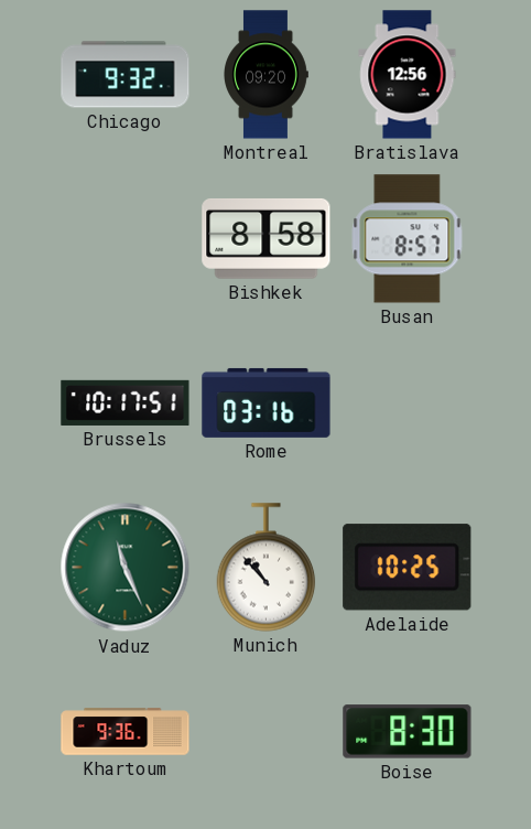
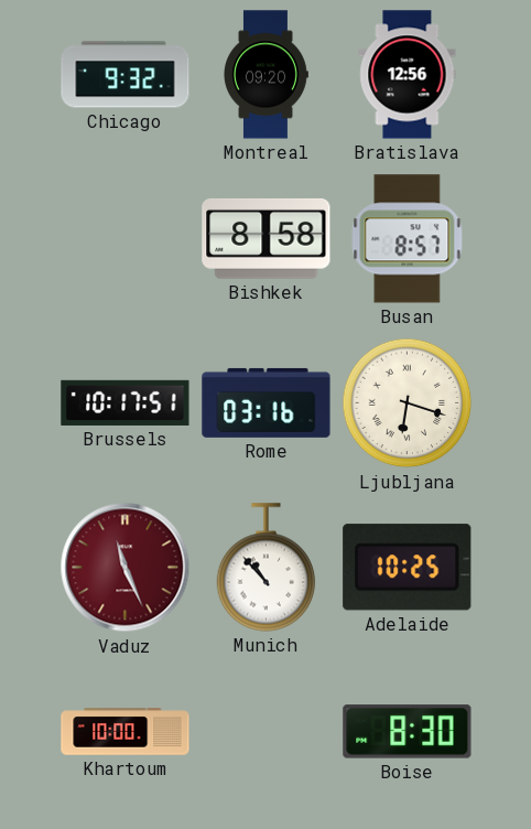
Ljubljana: none -> 6:18 (408, 403)
Vaduz dial: green -> burgundy (126, 568)
Khartoum: 9:36 -> 10:00 (126, 732)
